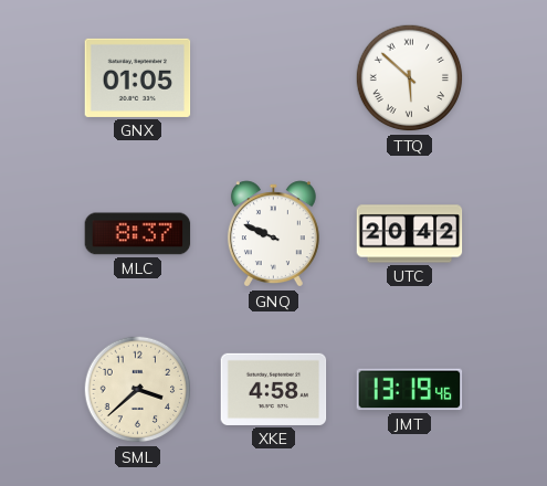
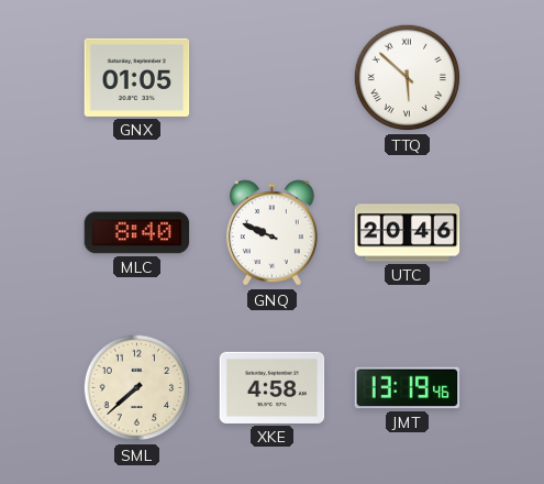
MLC: 8:37 -> 8:40 (137, 233)
UTC: 20:42 -> 20:46 (408, 233)
SML: 3:38 -> 7:38 (137, 388)
